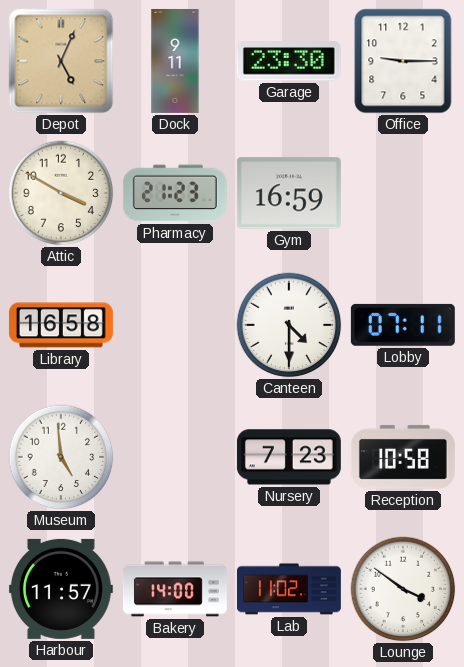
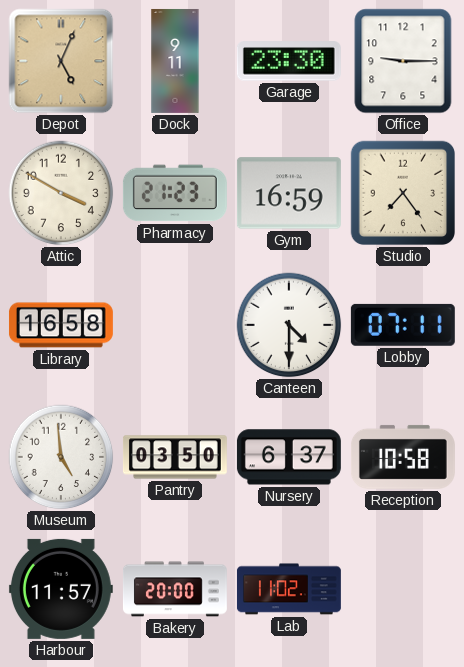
Studio: none -> 7:24 (403, 193)
Pantry: none -> 03:50 (175, 457)
Nursery: 7:23 -> 6:37 (289, 457)
Bakery: 14:00 -> 20:00 (175, 589)
Lounge: 3:51 -> none (403, 589)
